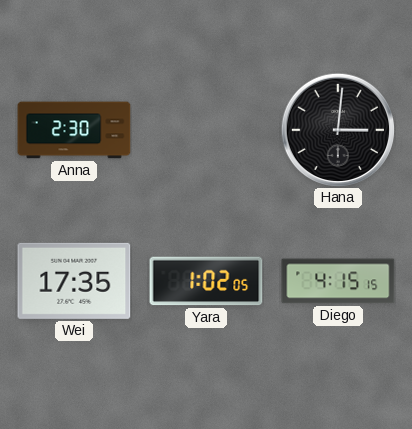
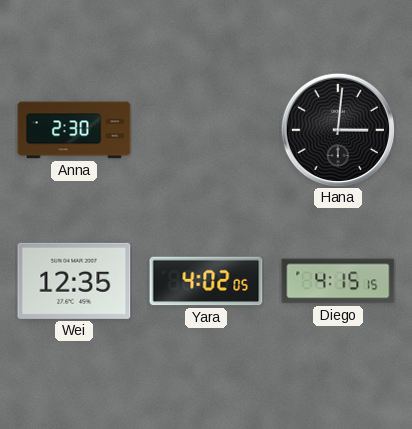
Wei: 17:35 -> 12:35 (74, 281)
Yara: 1:02 -> 4:02 (206, 281)
